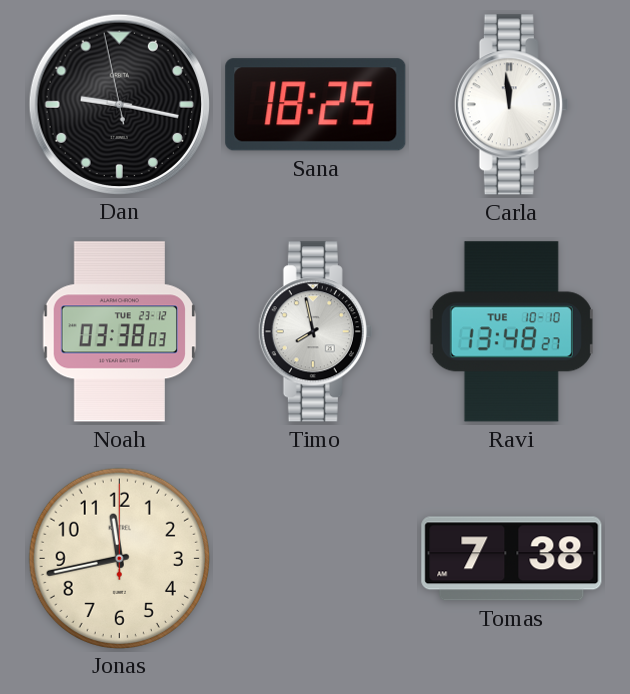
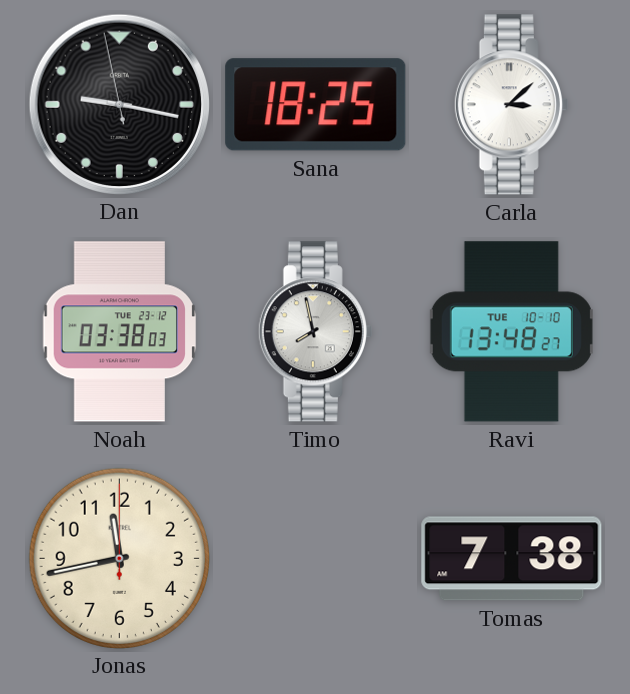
Carla: 11:59 -> 3:08 (511, 105)
